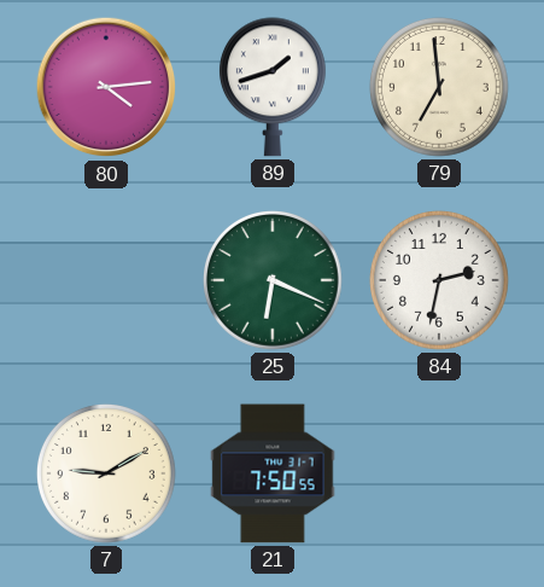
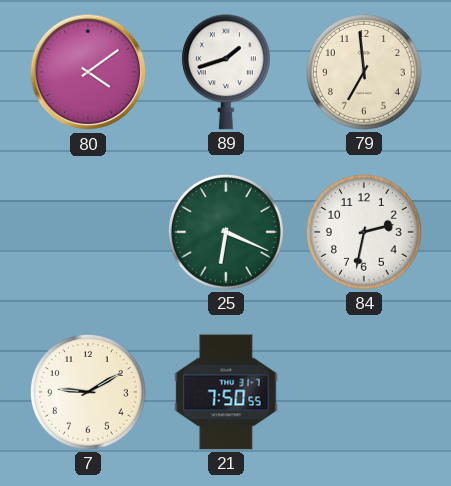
80: 4:14 -> 4:09 (88, 72)
